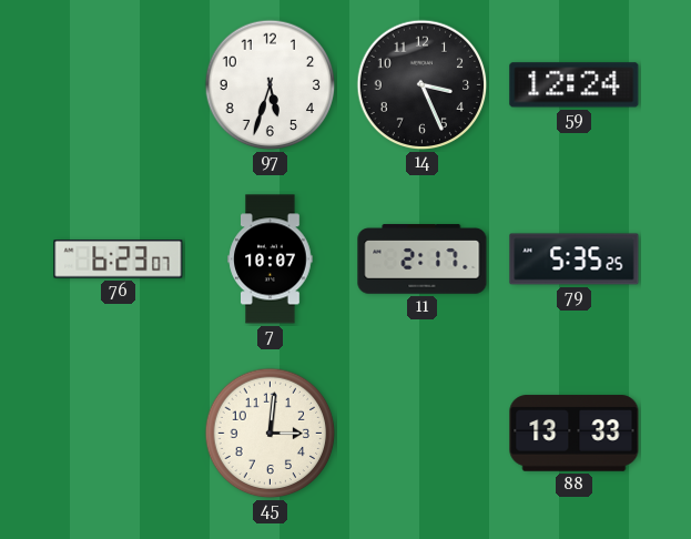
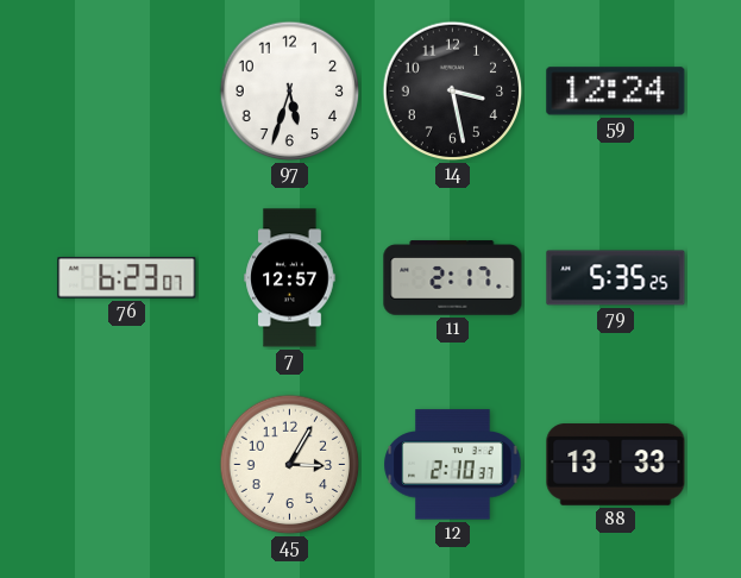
14: 3:26 -> 3:28 (453, 92)
7: 10:07 -> 12:57 (290, 278)
45: 3:01 -> 3:05 (290, 465)
12: none -> 2:10 (453, 465)
